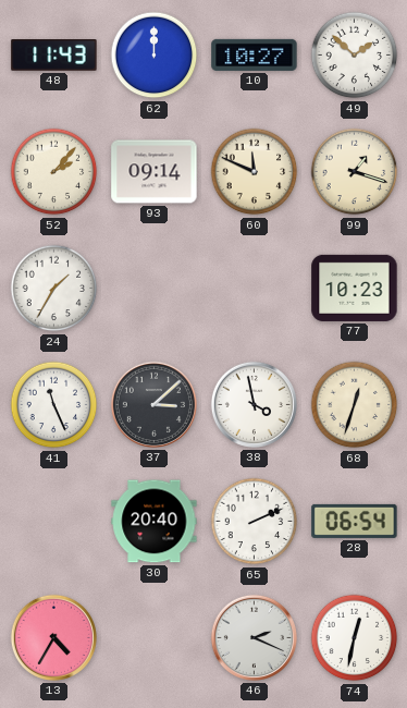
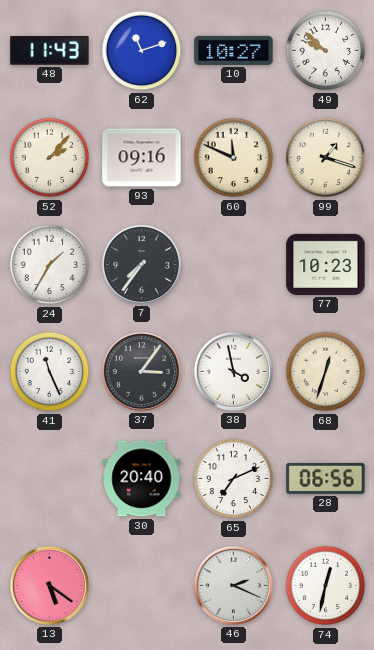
62: 12:00 -> 11:12 (142, 51)
49: 1:52 -> 9:52 (326, 51)
93: 09:14 -> 09:16 (142, 158)
7: none -> 7:36 (141, 264)
37: 3:08 -> 3:06 (141, 371)
65: 2:11 -> 7:11 (234, 479)
28: 06:54 -> 06:56 (326, 478)
13: 4:35 -> 5:21 (49, 585)
